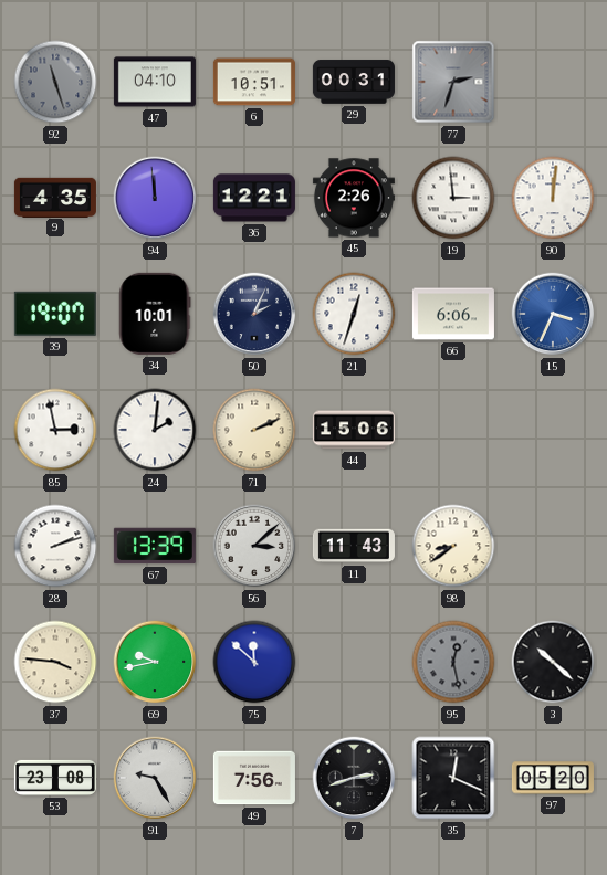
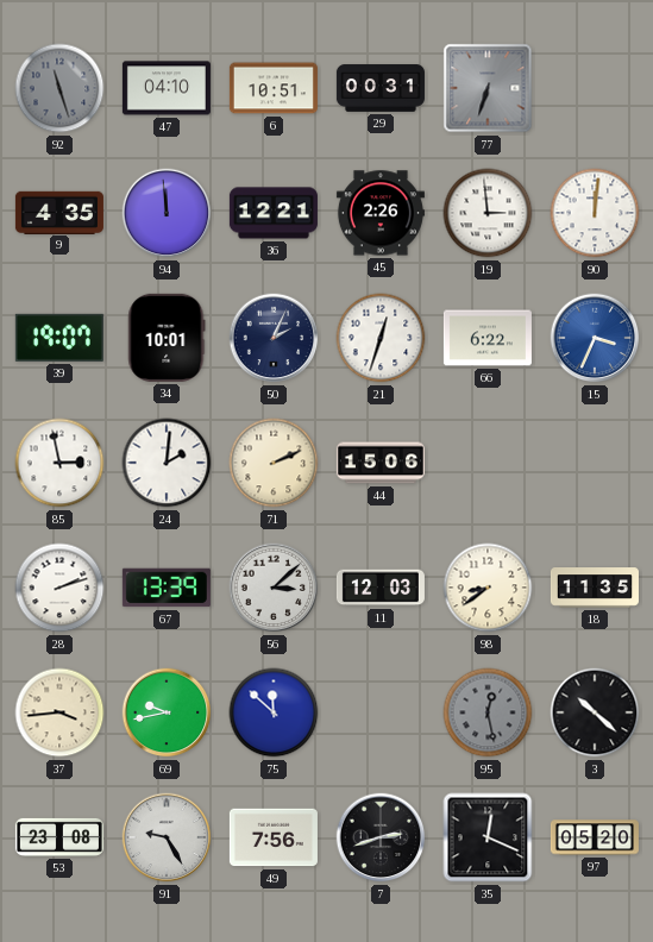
77: 2:33 -> 6:33 (488, 88)
66: 6:06 -> 6:22 (488, 338)
11: 11:43 -> 12:03 (381, 588)
18: none -> 11:35 (595, 588)
37: 3:46 -> 3:44 (59, 712)
